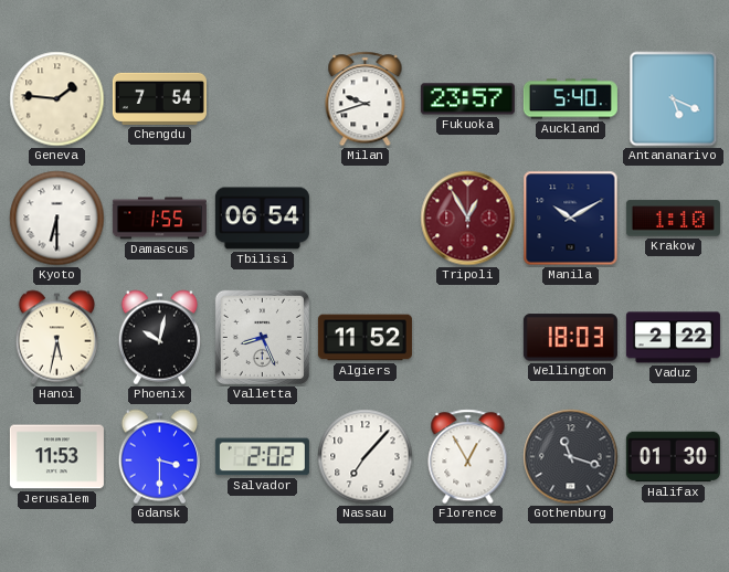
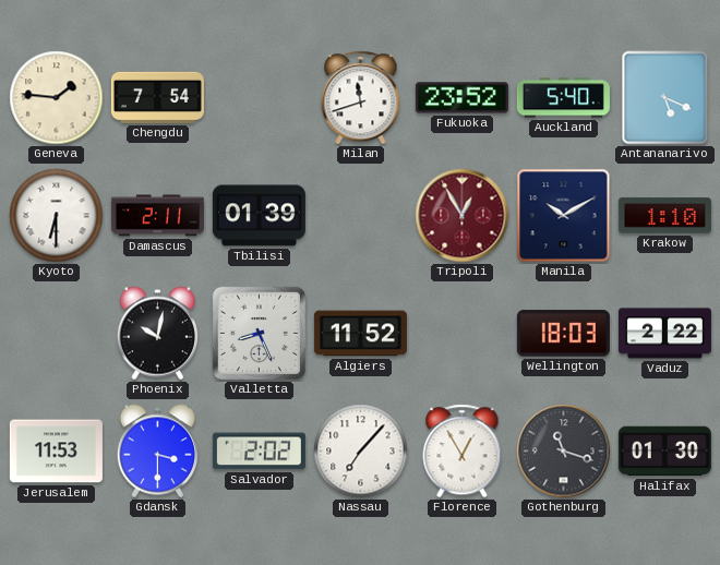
Milan: 9:42 -> 11:42 (361, 98)
Fukuoka: 23:57 -> 23:52 (461, 98)
Damascus: 1:55 -> 2:11 (157, 216)
Tbilisi: 06:54 -> 01:39 (259, 216)
Hanoi: 5:32 -> none (56, 338)
